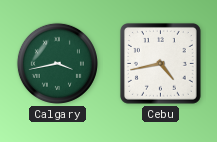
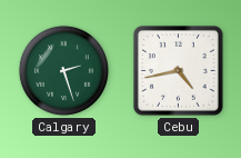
Calgary: 3:43 -> 2:27 (63, 70)
